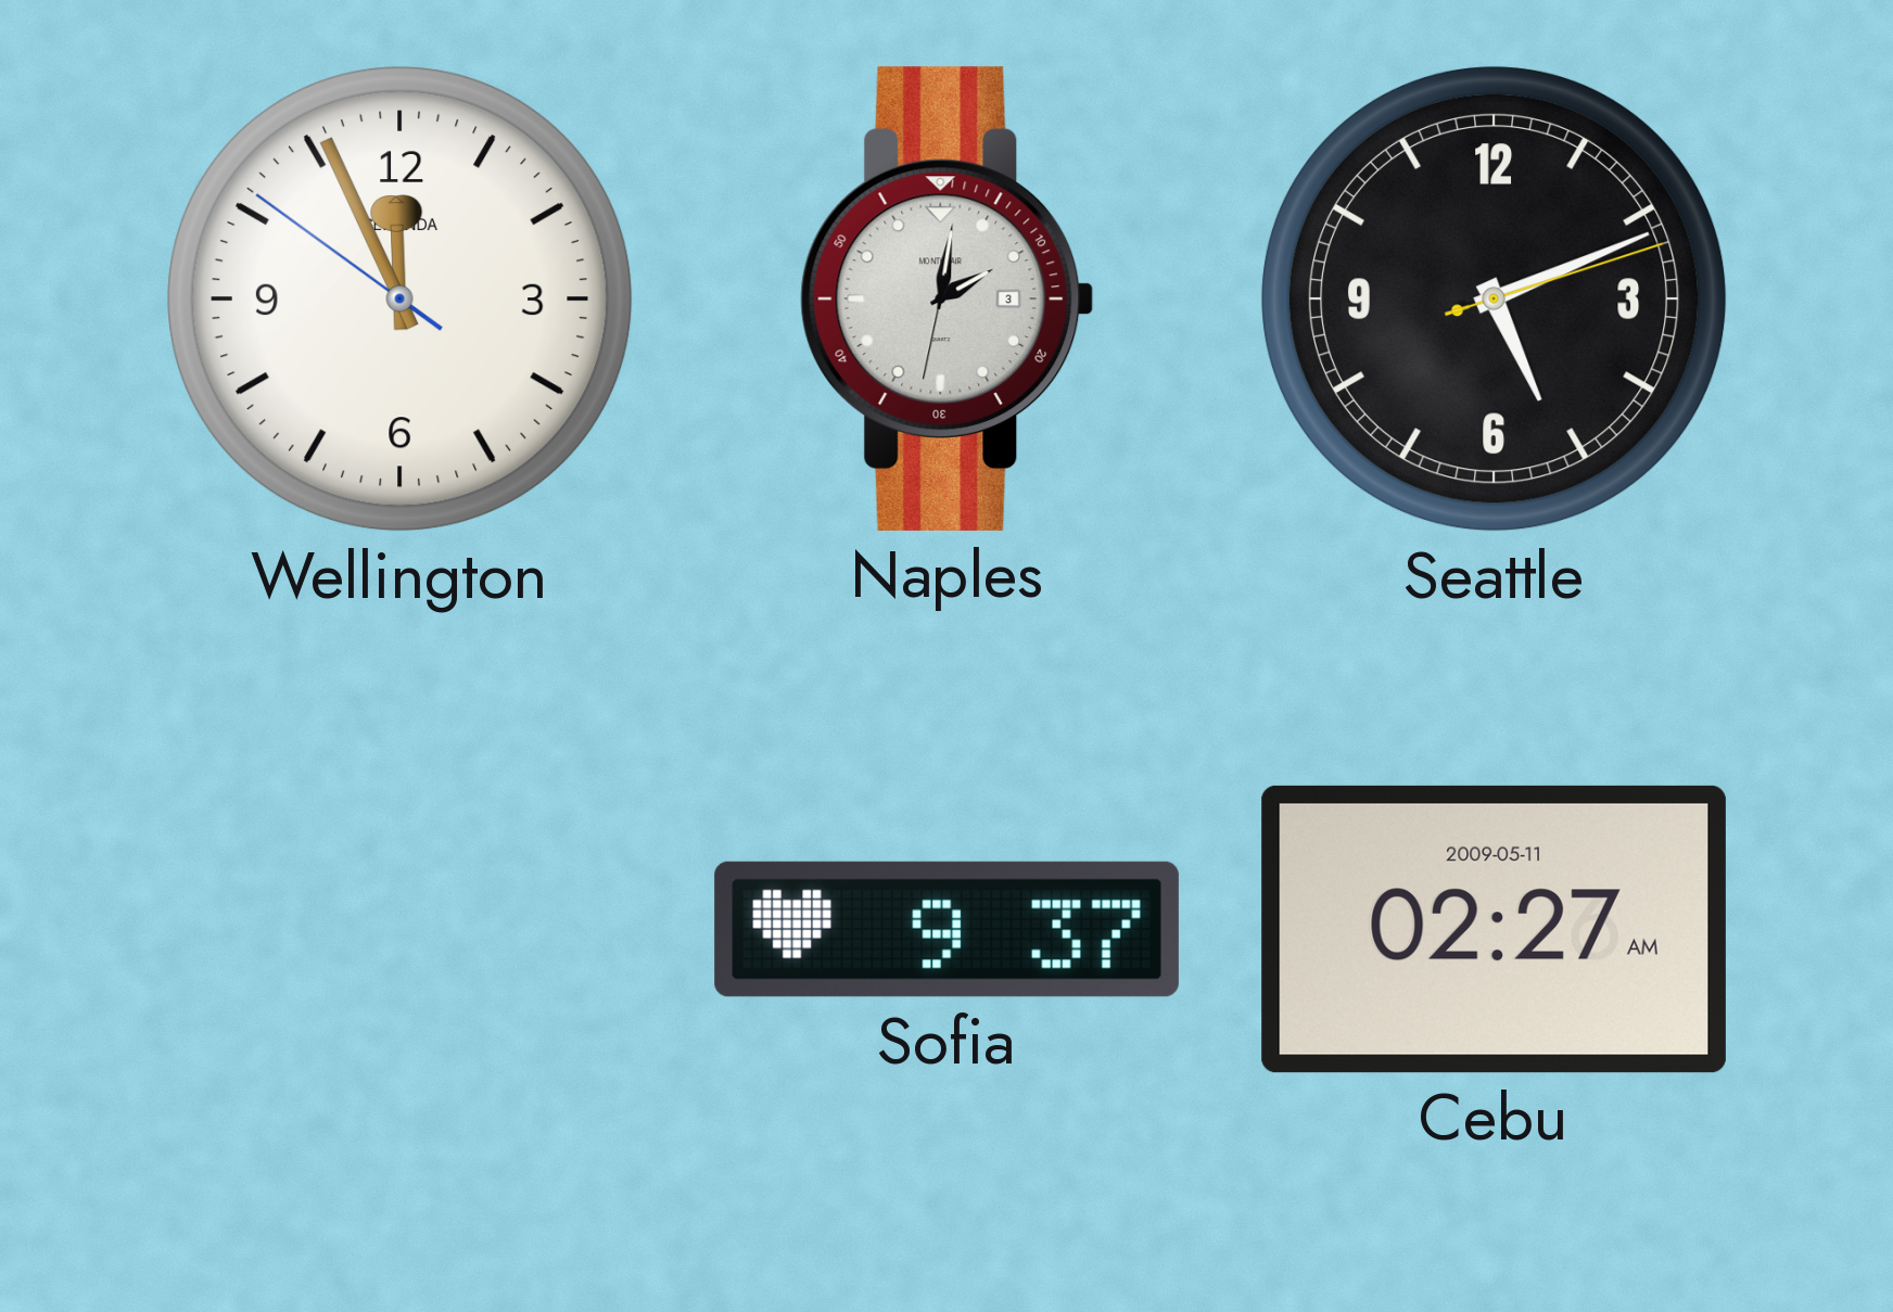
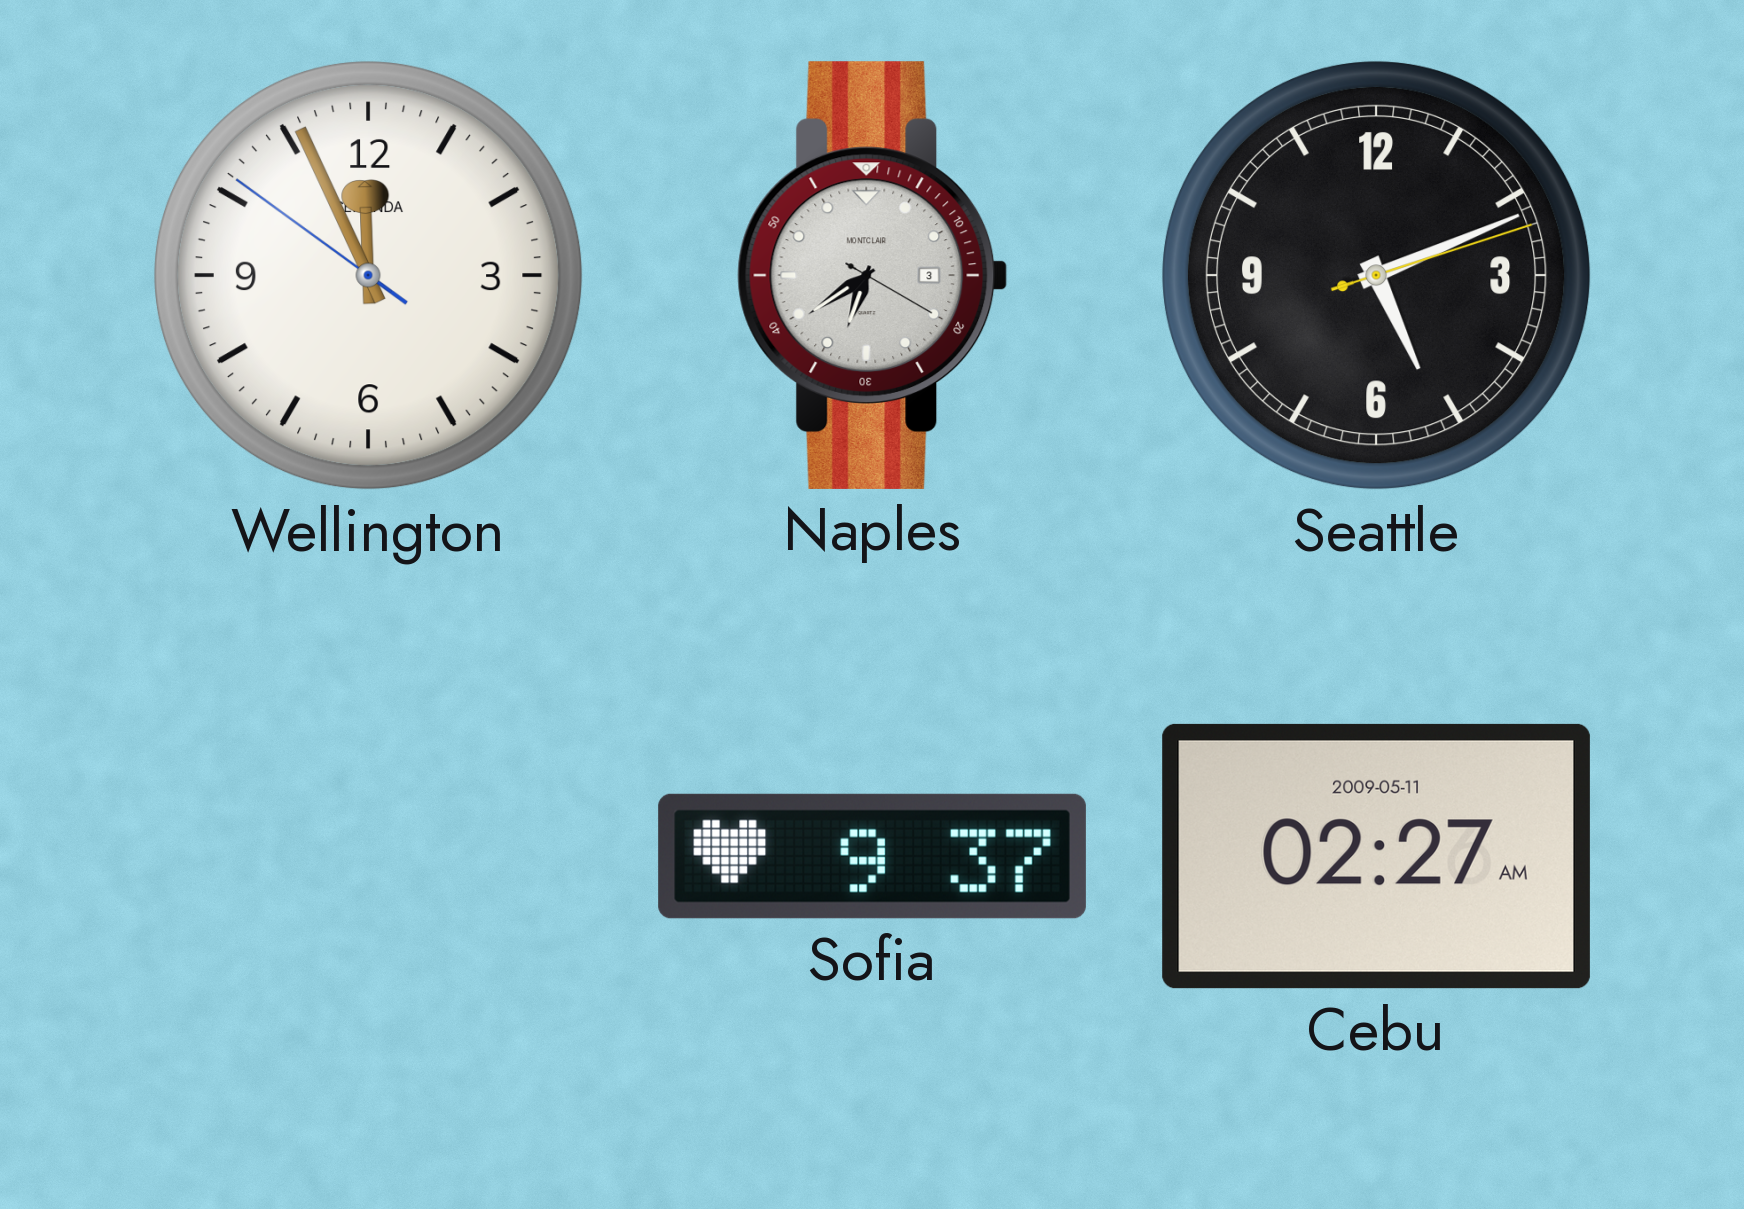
Naples: 2:01 -> 6:39 (873, 275)
